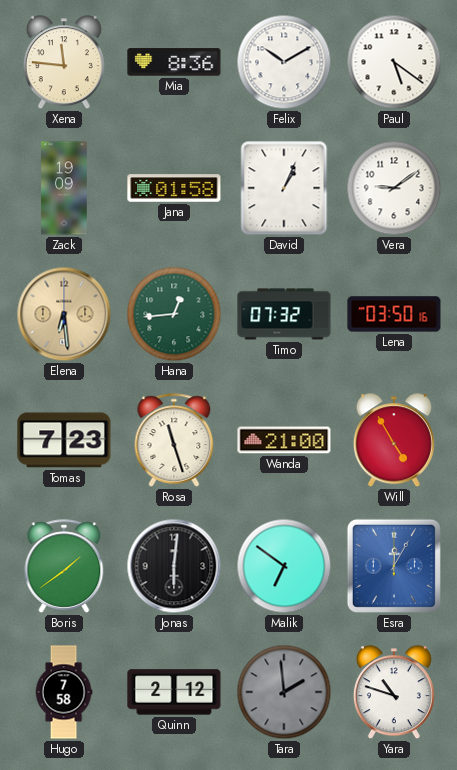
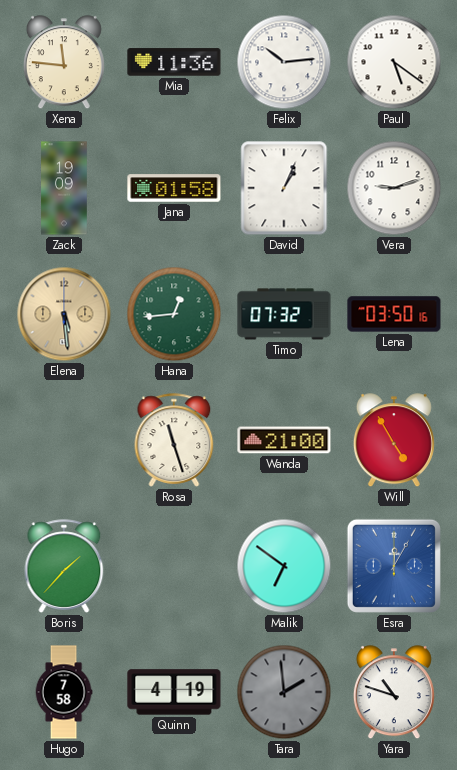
Mia: 8:36 -> 11:36 (174, 62)
Felix: 10:10 -> 10:14 (284, 62)
Vera: 9:09 -> 9:12 (394, 188)
Elena: 6:29 -> 5:29 (64, 314)
Tomas: 7:23 -> none (64, 440)
Boris: 1:39 -> 1:37 (64, 566)
Jonas: 6:01 -> none (174, 566)
Quinn: 2:12 -> 4:19 (174, 692)
